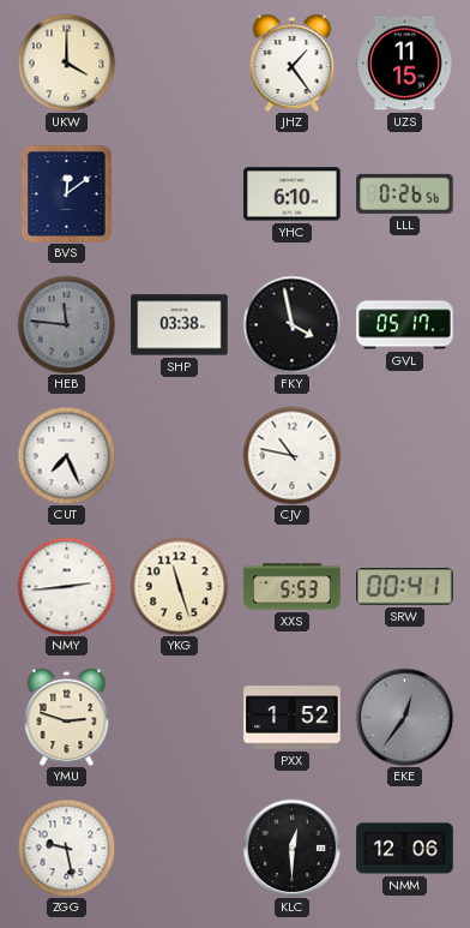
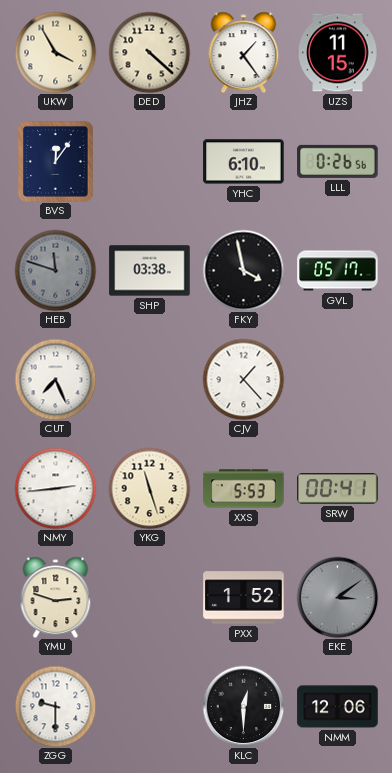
UKW: 4:00 -> 3:55 (55, 52)
DED: none -> 4:22 (149, 52)
BVS: 12:09 -> 12:06 (56, 162)
HEB: 11:46 -> 11:48 (55, 270)
CJV: 10:47 -> 1:23 (243, 379)
EKE: 12:36 -> 3:09 (337, 597)
ZGG: 9:28 -> 9:30 (55, 706)
